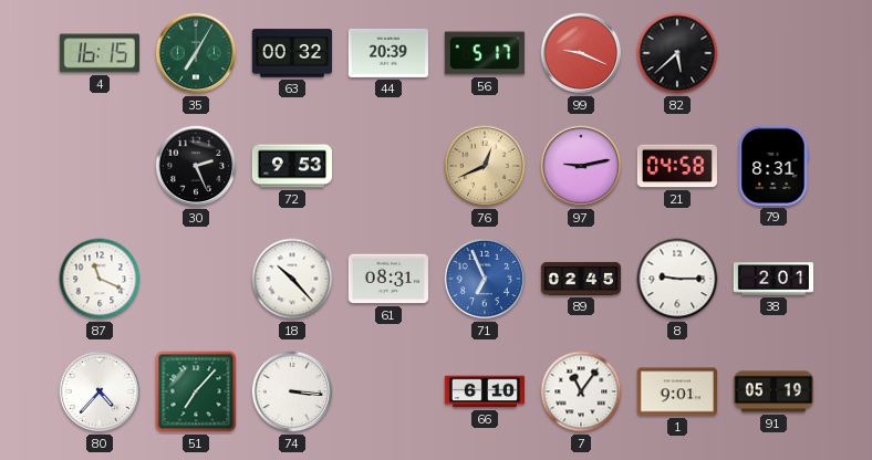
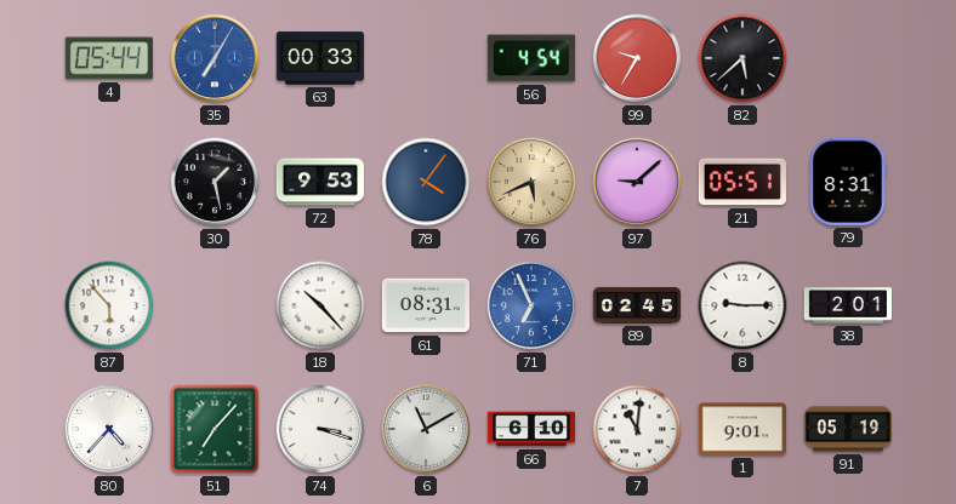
4: 16:15 -> 05:44 (109, 58)
35 dial: green -> blue (215, 58)
63: 00:32 -> 00:33 (319, 58)
44: 20:39 -> none (387, 53)
56: 5:17 -> 4:54 (531, 58)
99: 9:19 -> 9:35 (637, 58)
30: 2:26 -> 1:28 (215, 182)
78: none -> 4:06 (426, 182)
76: 12:41 -> 5:41 (531, 182)
97: 9:13 -> 9:08 (637, 182)
21: 04:58 -> 05:51 (742, 182)
87: 11:19 -> 5:53 (109, 305)
74: 3:16 -> 3:18 (320, 429)
6: none -> 11:10 (426, 429)
7: 11:06 -> 11:01 (637, 429)
